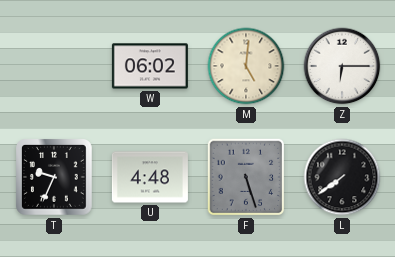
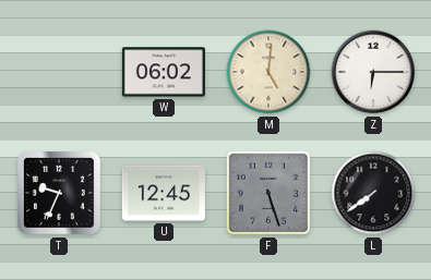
U: 4:48 -> 12:45 (164, 193)
